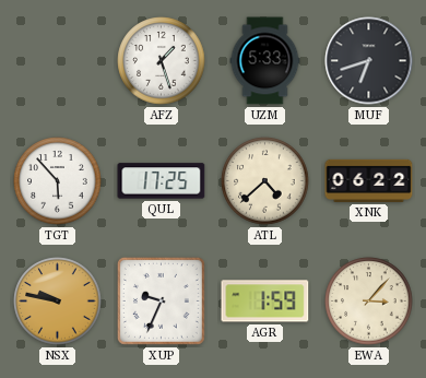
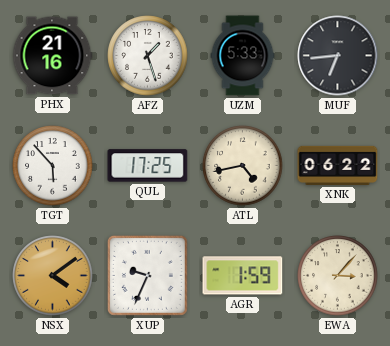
PHX: none -> 21:16 (53, 56)
MUF: 6:42 -> 6:44 (338, 56)
ATL: 4:38 -> 4:43 (243, 166)
NSX: 9:47 -> 4:09 (53, 276)
